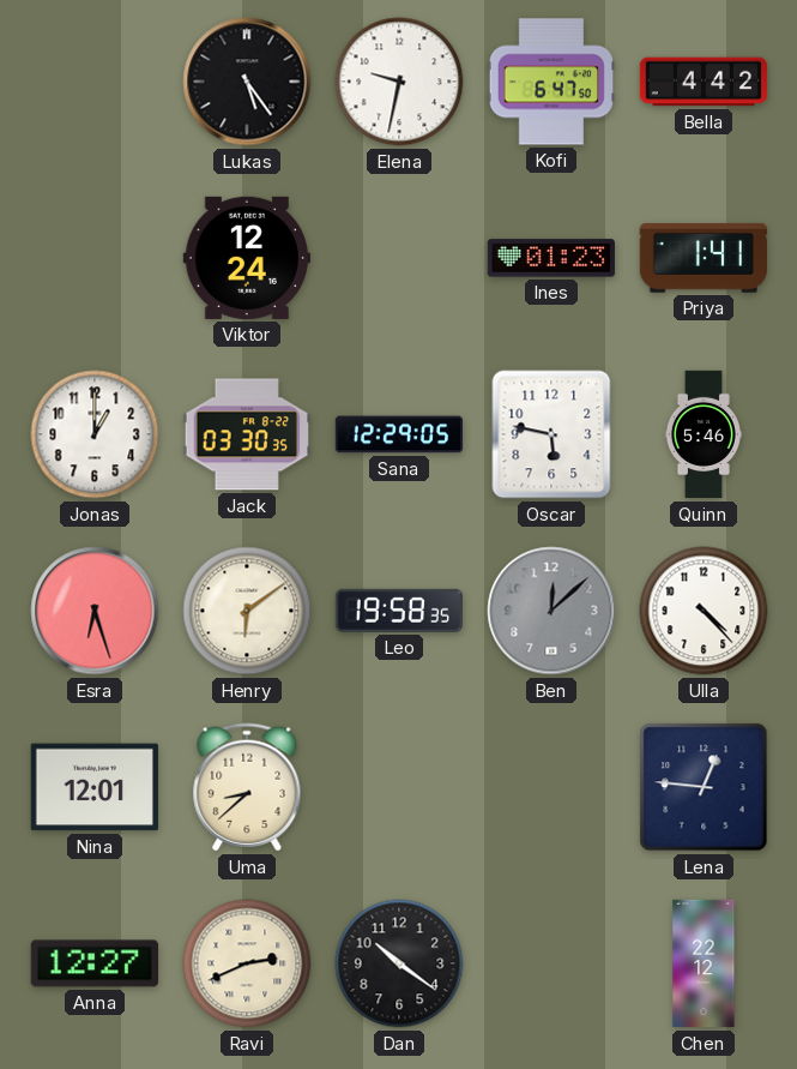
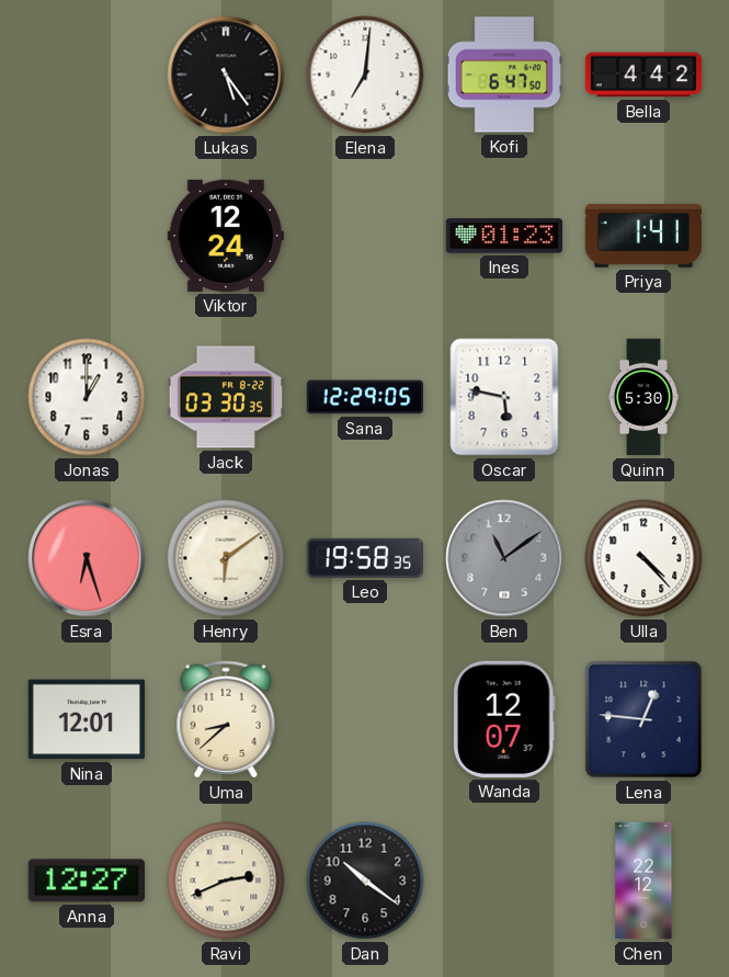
Elena: 9:32 -> 7:01 (365, 75)
Quinn: 5:46 -> 5:30 (643, 397)
Ben: 12:08 -> 11:09 (504, 558)
Wanda: none -> 12:07 (504, 719)
